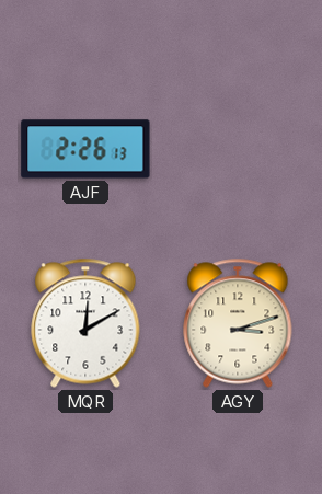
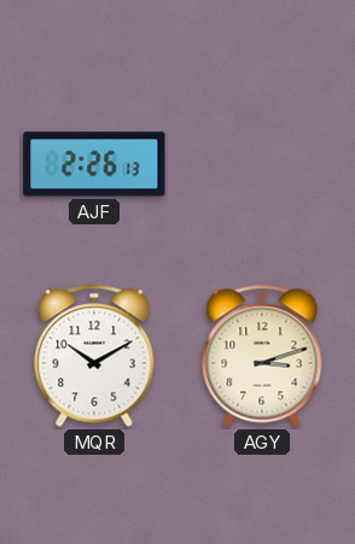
MQR: 12:10 -> 10:10 (94, 356)
